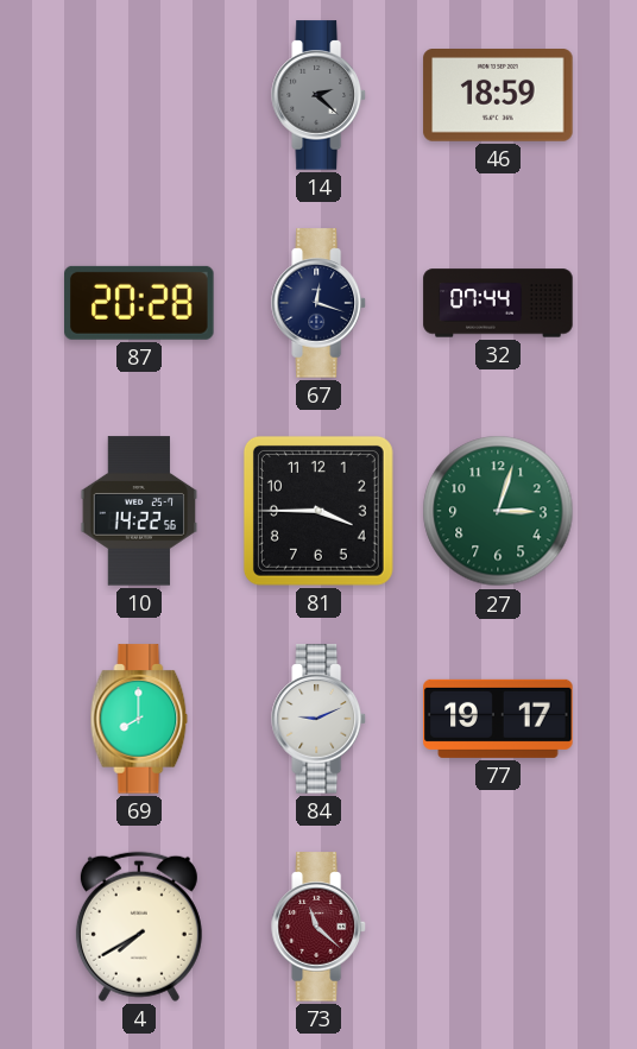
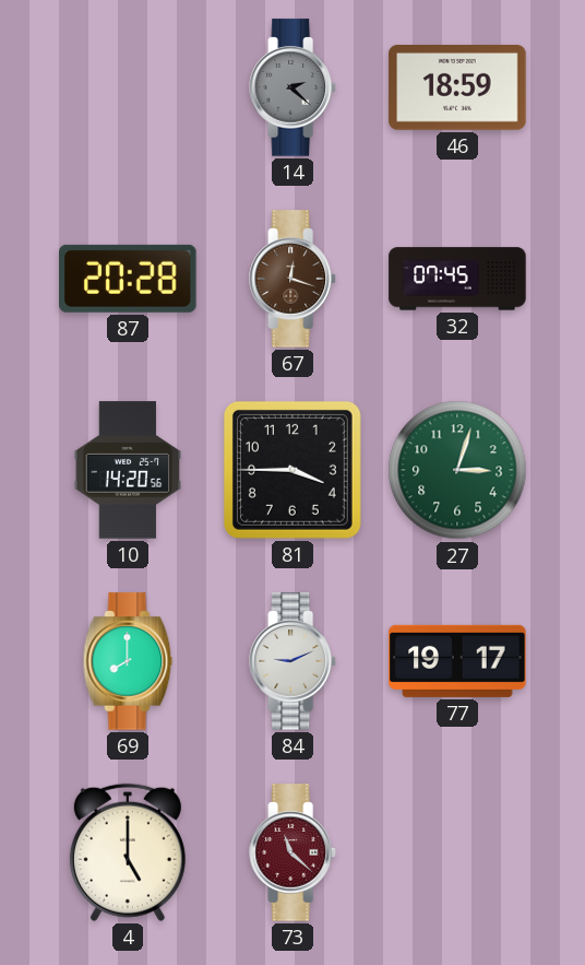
67 dial: navy -> brown (292, 279)
32: 07:44 -> 07:45 (457, 279)
10: 14:22 -> 14:20 (128, 470)
4: 7:40 -> 5:00 (128, 852)
